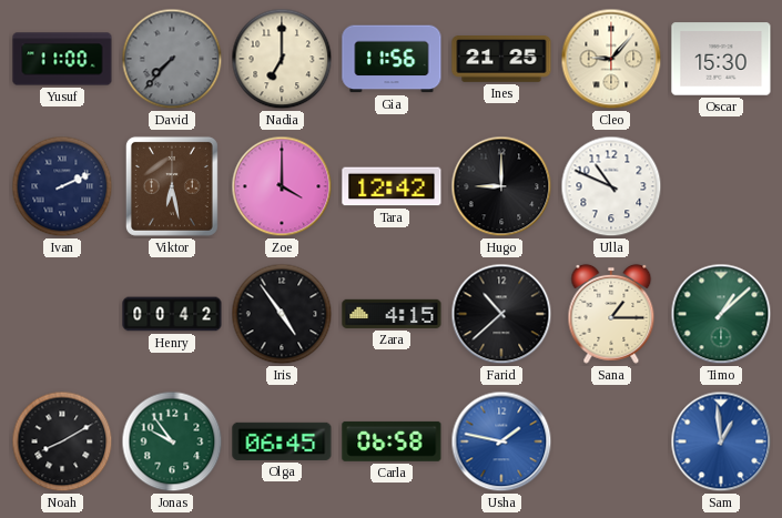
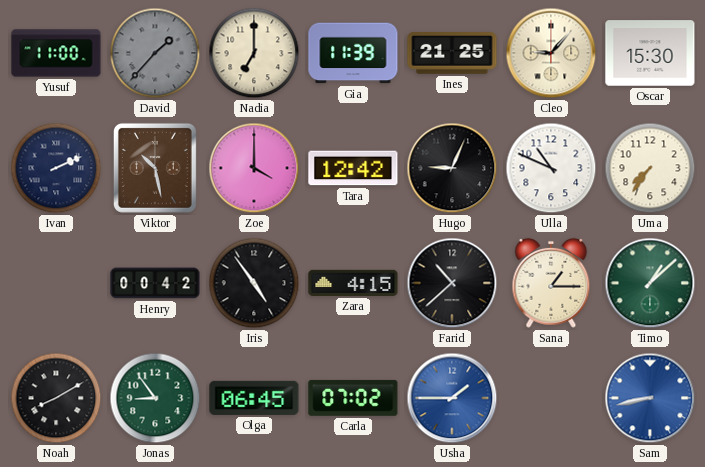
David: 7:37 -> 1:37 (155, 53)
Gia: 11:56 -> 11:39 (353, 53)
Viktor: 6:28 -> 10:28 (155, 168)
Hugo: 9:00 -> 9:04 (452, 168)
Uma: none -> 7:36 (650, 168)
Jonas: 9:54 -> 8:54 (155, 398)
Carla: 06:58 -> 07:02 (353, 398)
Usha: 1:47 -> 1:45 (452, 398)
Sam: 12:59 -> 8:43 (650, 398)
